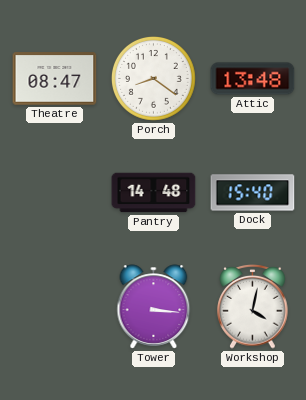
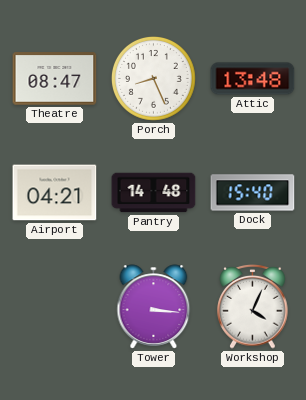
Porch: 8:21 -> 8:26 (153, 78)
Airport: none -> 04:21 (55, 193)
Workshop: 4:02 -> 4:04 (253, 307)
